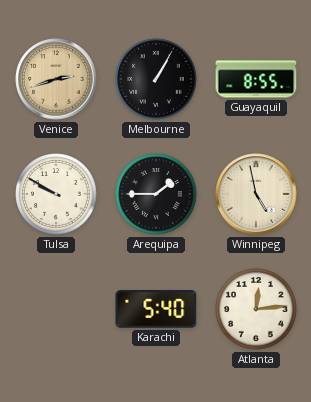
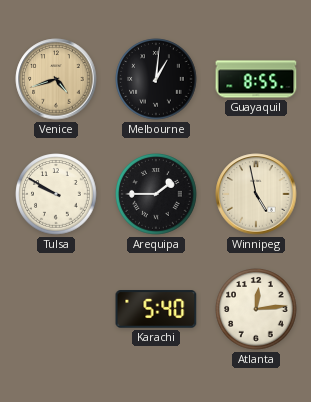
Venice: 2:42 -> 4:42 (56, 79)
Melbourne: 1:05 -> 1:01 (156, 79)
